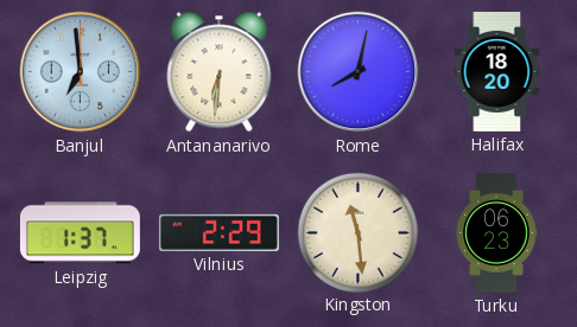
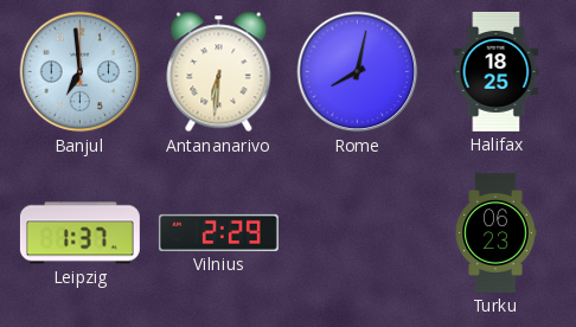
Halifax: 18:20 -> 18:25 (497, 71)
Kingston: 11:29 -> none (357, 232)
